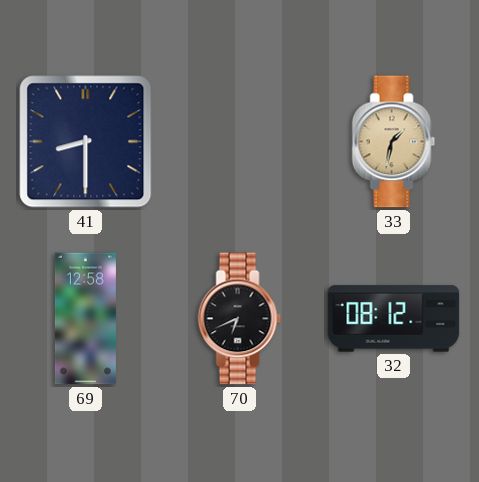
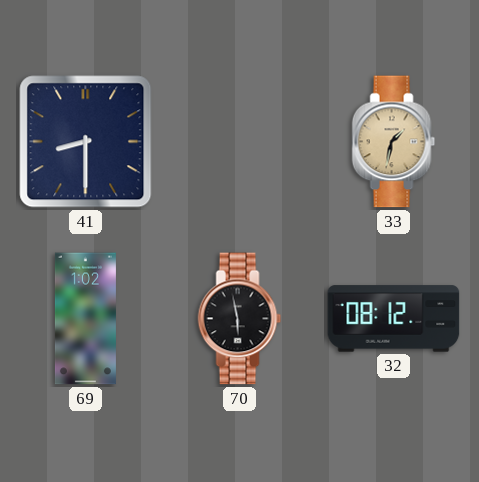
69: 12:58 -> 1:02 (85, 319)
70: 6:41 -> 5:58 (240, 319)
